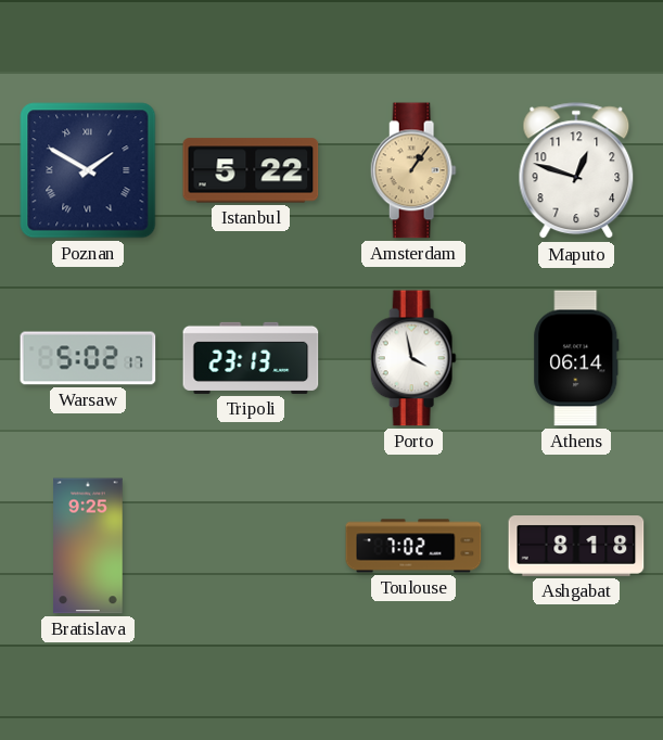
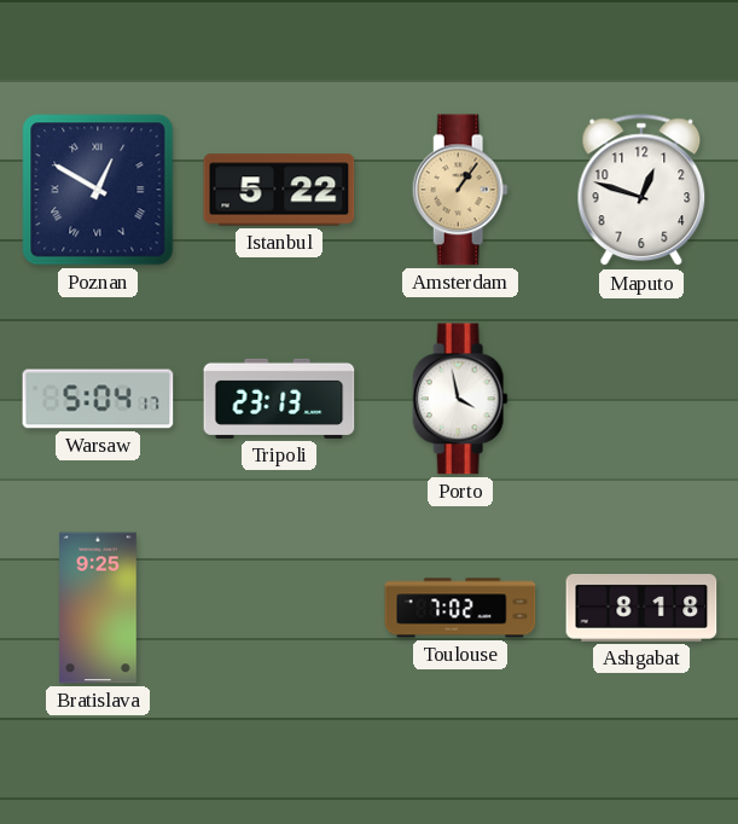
Poznan: 1:50 -> 12:50 (98, 190)
Warsaw: 5:02 -> 5:04 (98, 399)
Athens: 06:14 -> none (576, 358)
